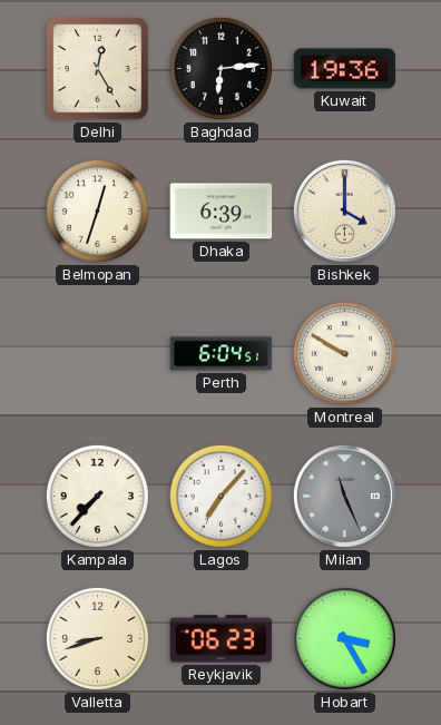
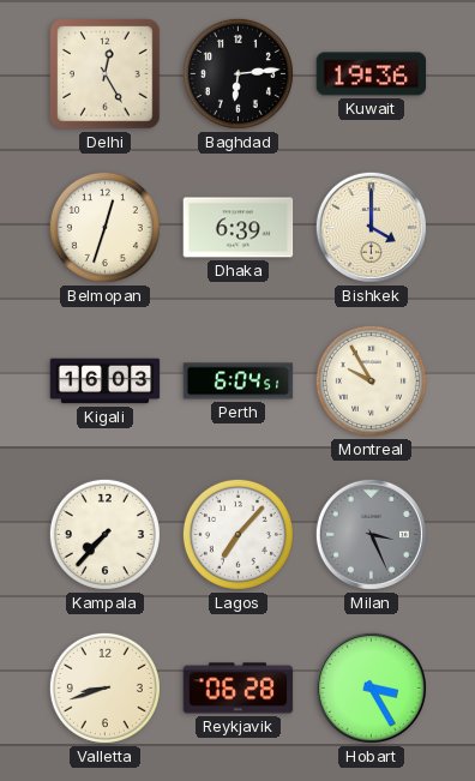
Kigali: none -> 16:03 (106, 382)
Montreal: 9:50 -> 9:55 (371, 380)
Milan: 11:26 -> 3:26 (371, 534)
Reykjavik: 06:23 -> 06:28 (239, 689)
